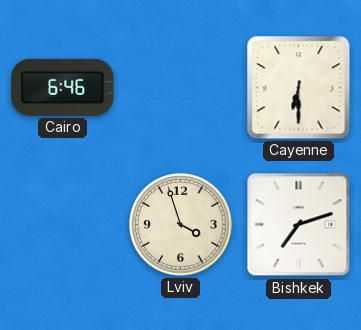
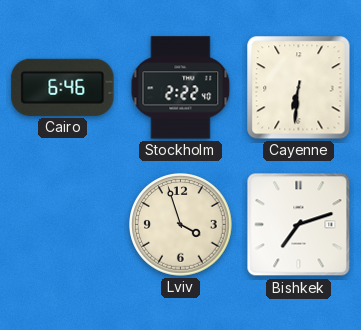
Stockholm: none -> 2:22 (181, 88)
Cayenne: 6:30 -> 6:31 (299, 88)
